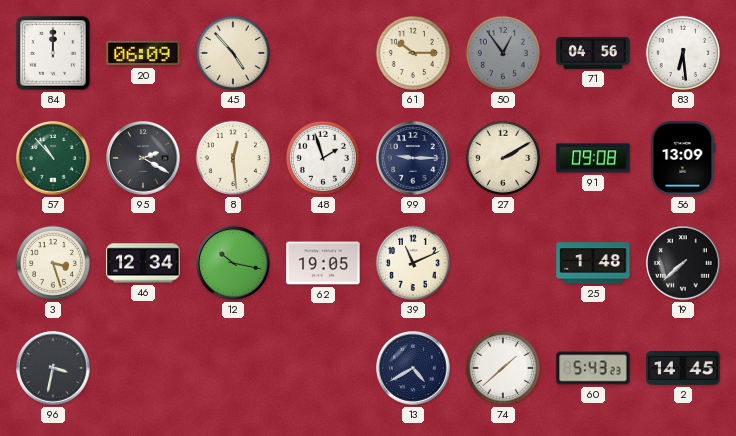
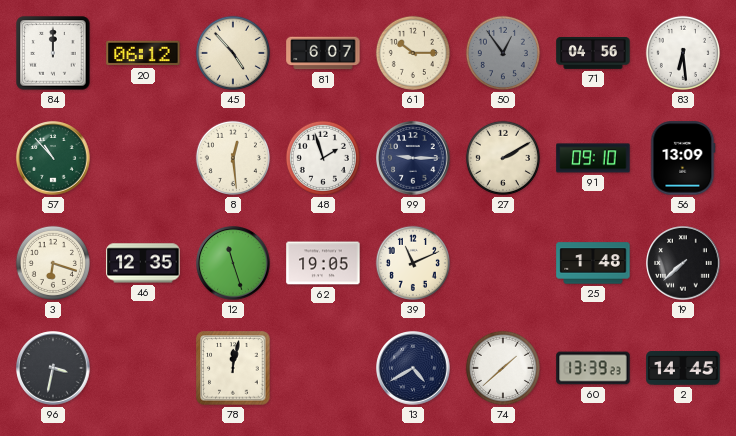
20: 06:09 -> 06:12 (143, 53)
81: none -> 6:07 (323, 53)
95: 2:20 -> none (143, 158)
91: 09:08 -> 09:10 (593, 158)
3: 3:27 -> 6:18 (53, 263)
46: 12:34 -> 12:35 (143, 263)
12: 10:17 -> 11:27 (233, 263)
78: none -> 12:02 (233, 368)
60: 5:43 -> 13:39 (593, 368)
